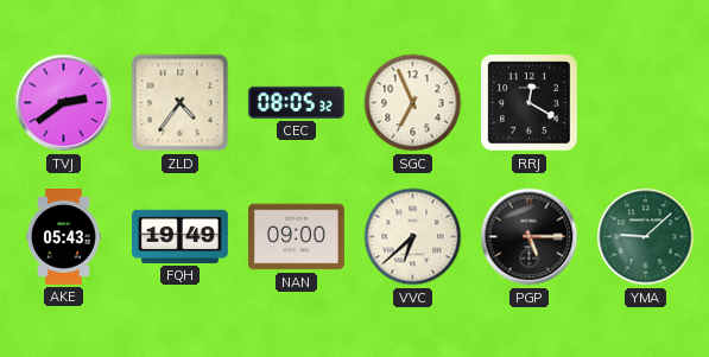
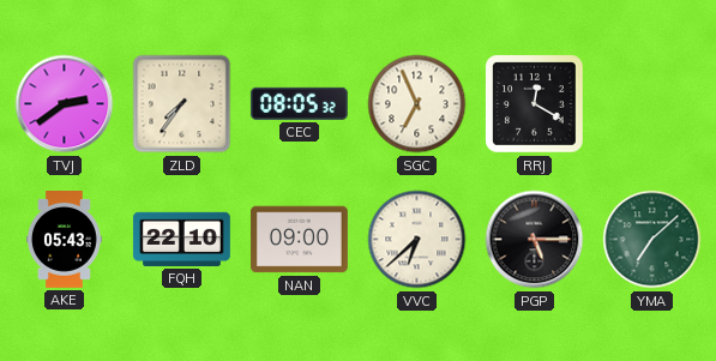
ZLD: 4:36 -> 7:36 (182, 104)
FQH: 19:49 -> 22:10 (182, 239)
YMA: 9:08 -> 7:08 (652, 240)
